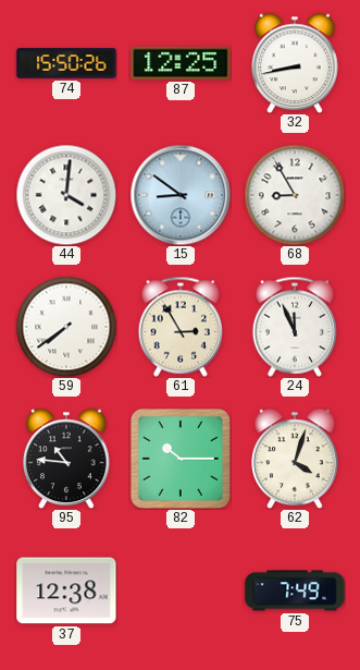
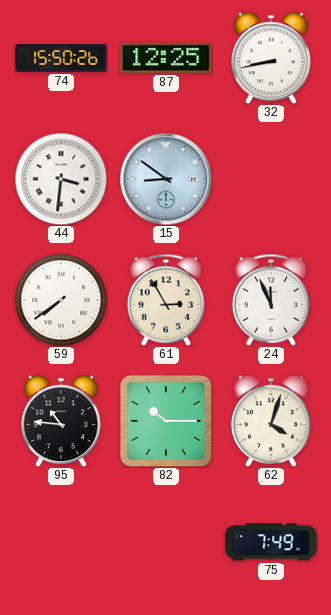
44: 4:01 -> 3:31 (61, 179)
68: 8:55 -> none (295, 195)
37: 12:38 -> none (66, 590)
